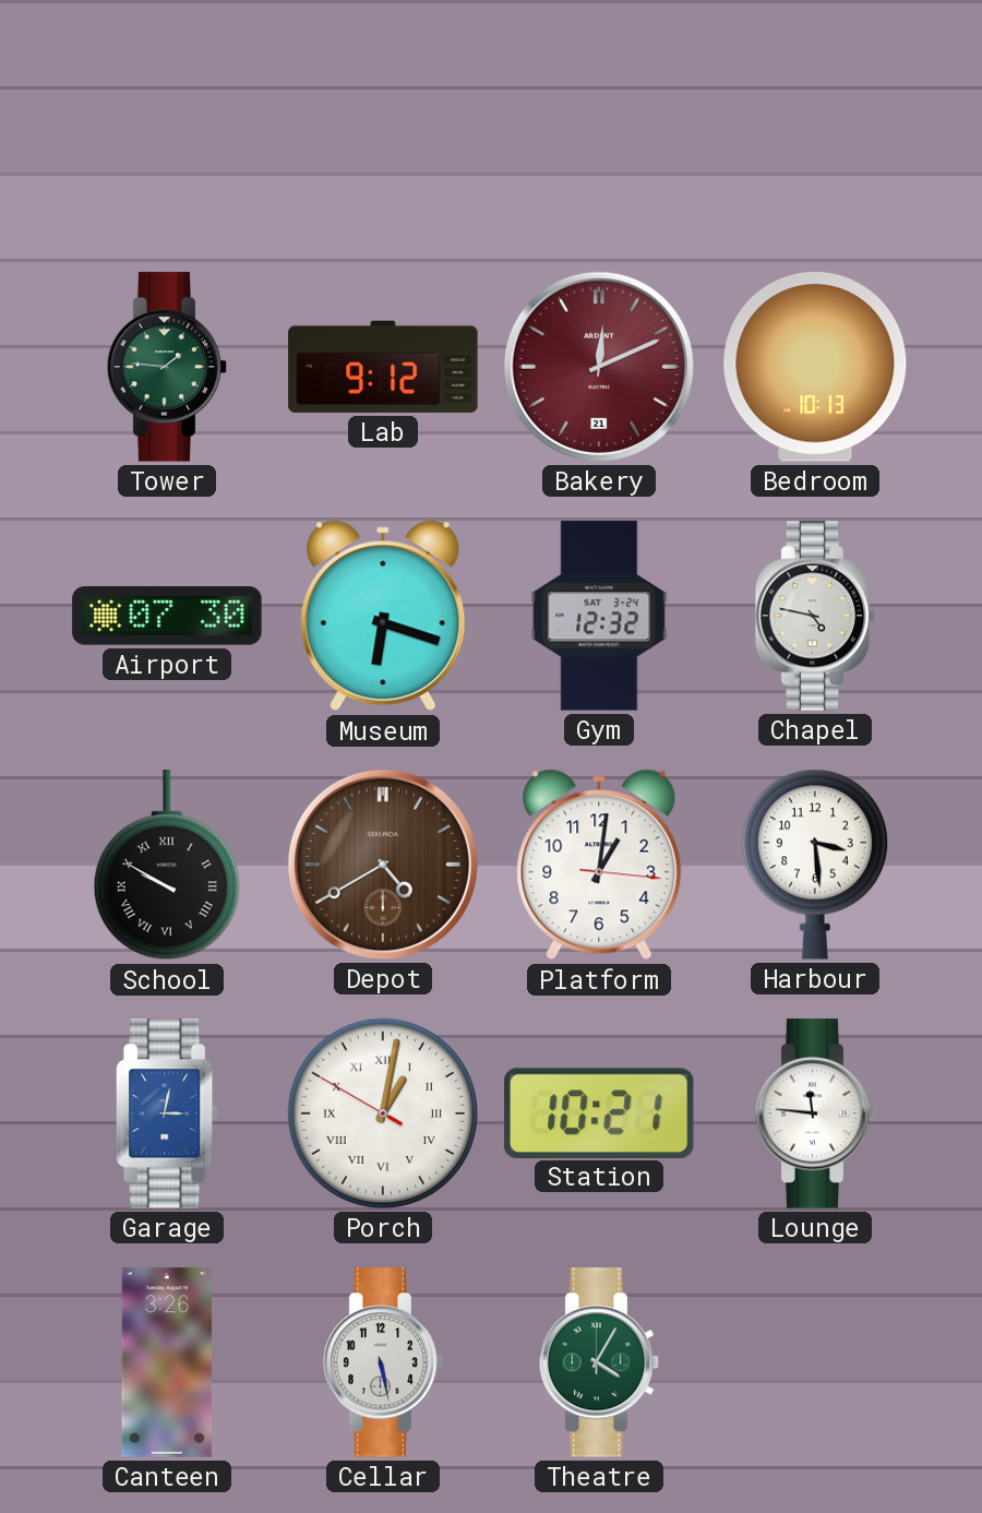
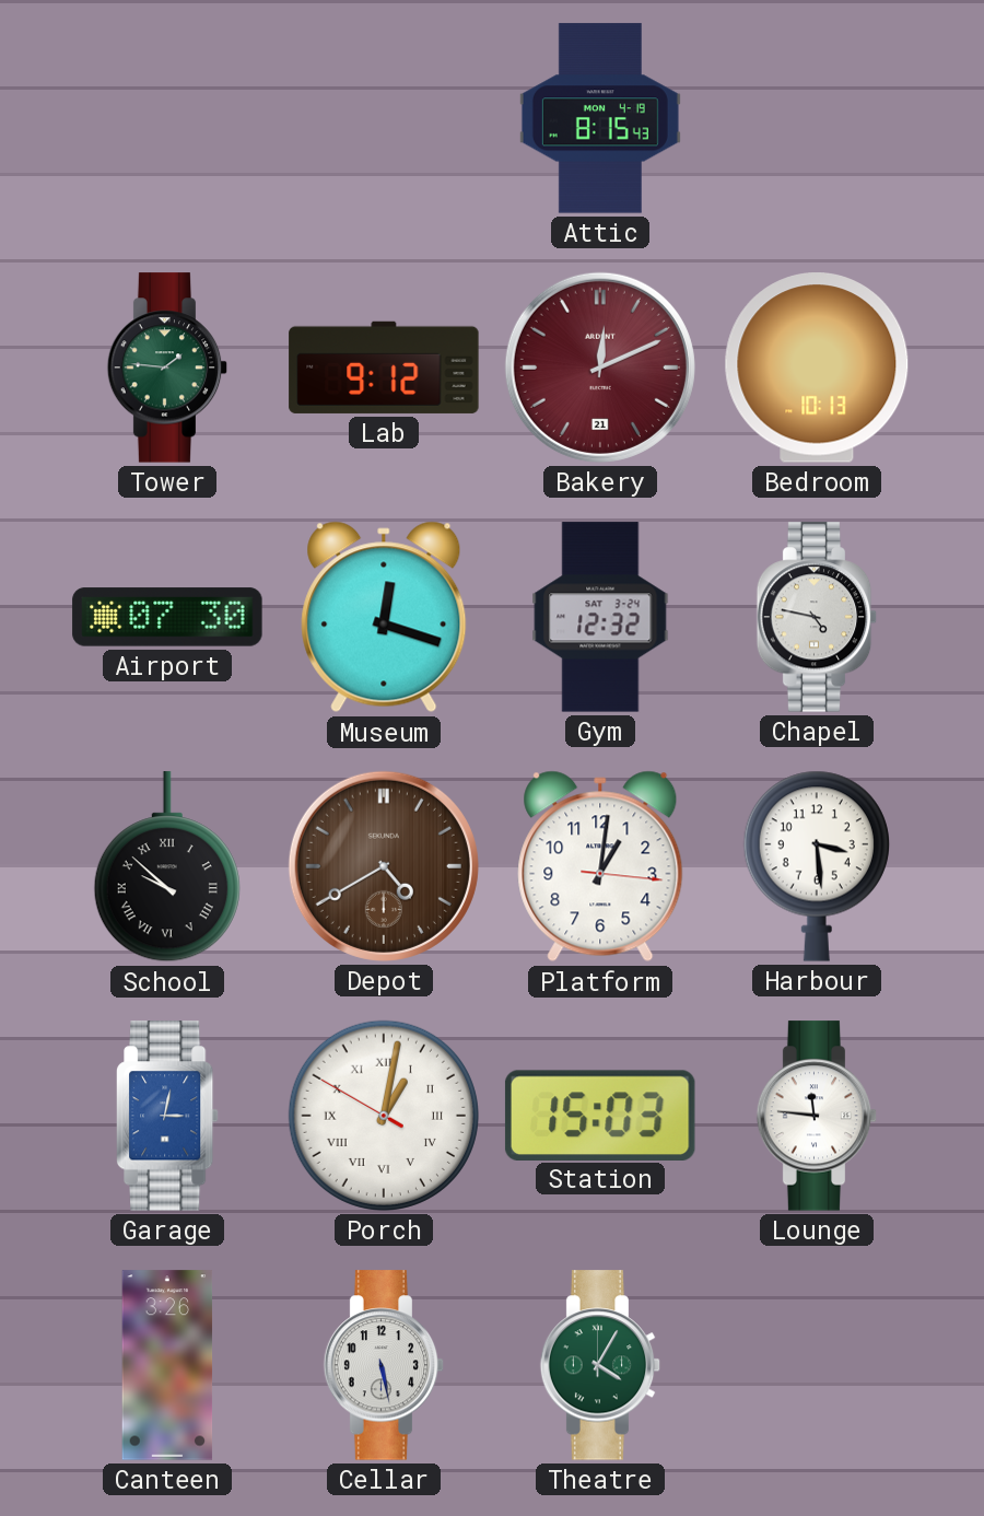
Attic: none -> 8:15 (600, 118)
Museum: 6:18 -> 12:18 (384, 617)
School: 9:50 -> 9:52 (167, 867)
Station: 10:21 -> 15:03 (600, 1115)
